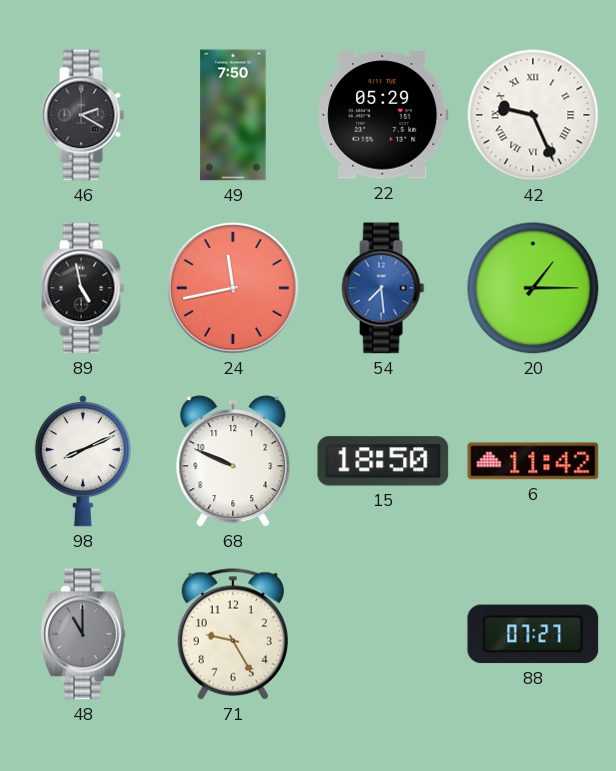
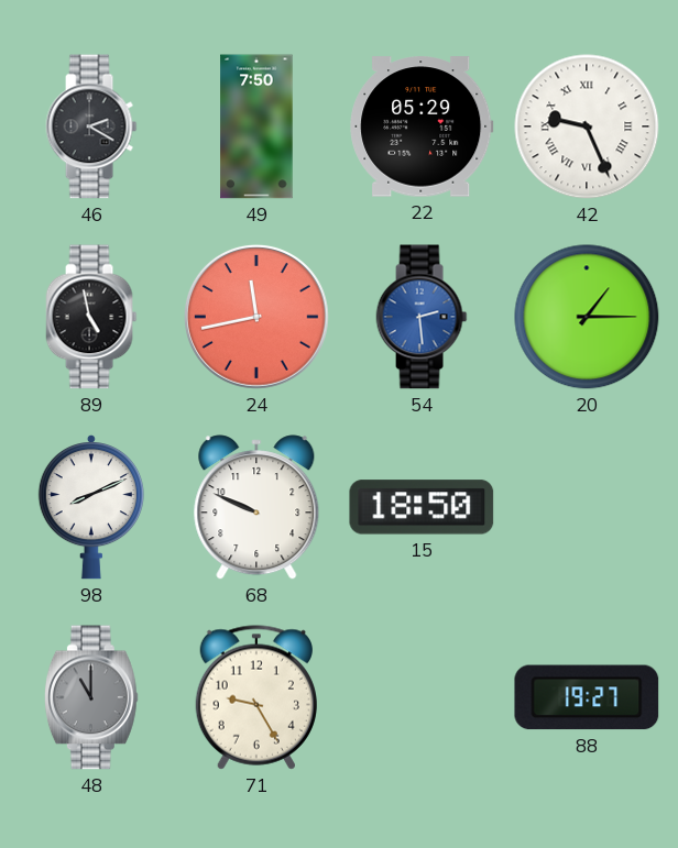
54: 7:29 -> 2:29 (422, 317)
6: 11:42 -> none (533, 461)
88: 07:27 -> 19:27 (587, 697)
